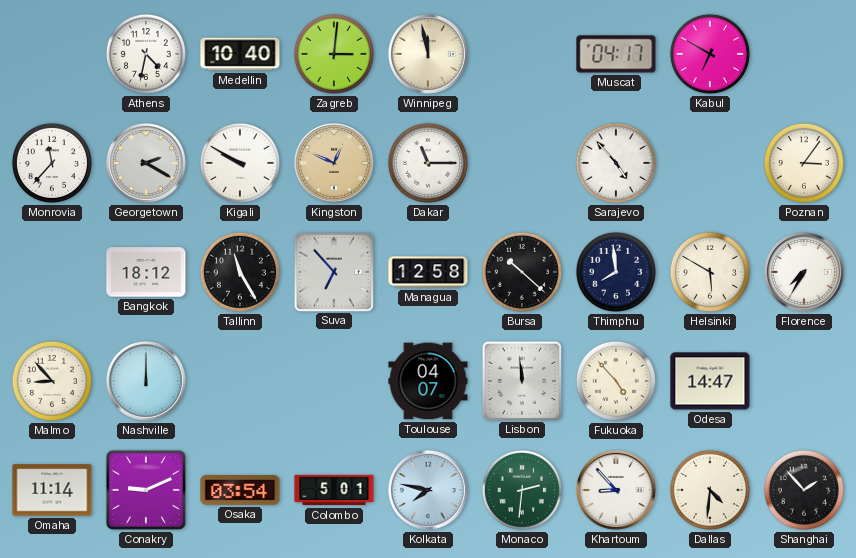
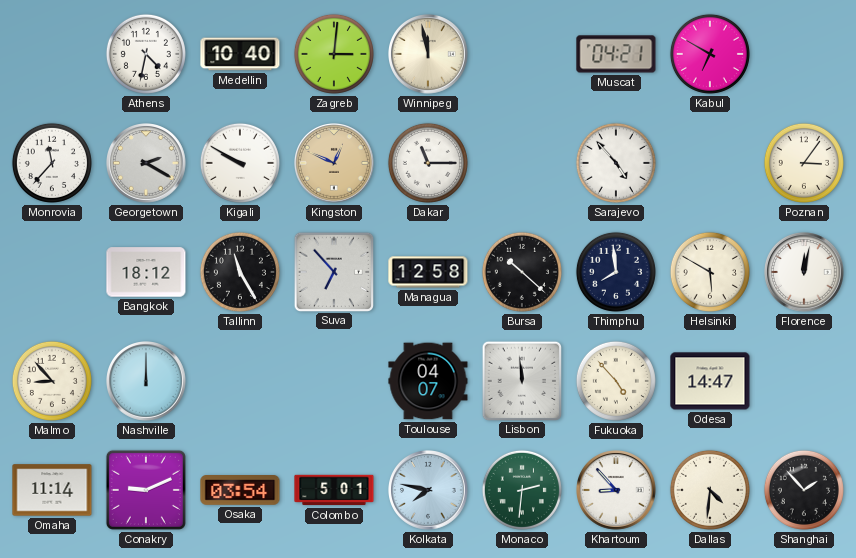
Muscat: 04:17 -> 04:21 (616, 54)
Florence: 7:35 -> 12:02 (805, 273)
